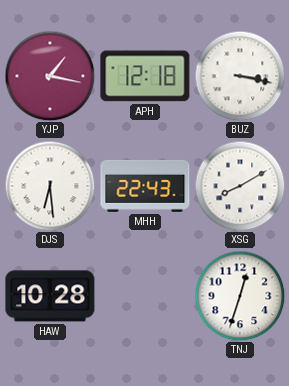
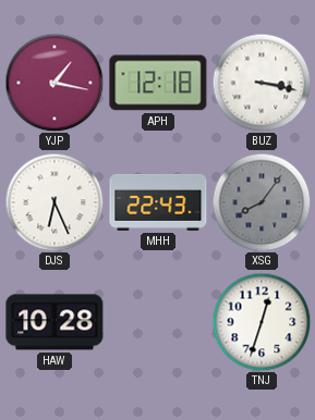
DJS: 6:29 -> 6:26 (54, 202)
XSG: 8:10 -> 8:06 (262, 202)
XSG dial: white -> grey (262, 202)
